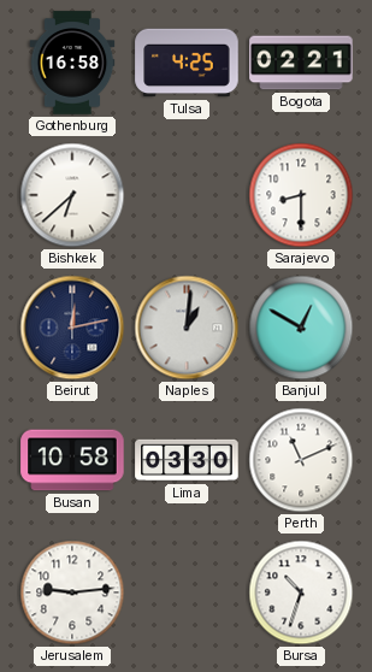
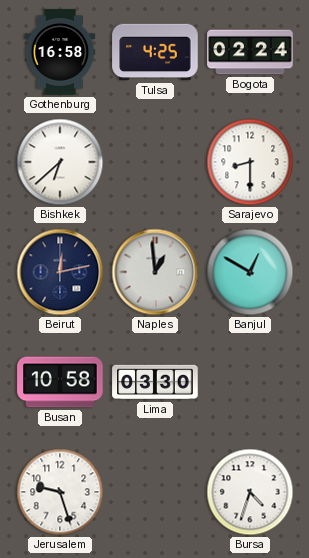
Bogota: 02:21 -> 02:24 (250, 52)
Naples: 1:01 -> 12:59 (155, 272)
Perth: 11:11 -> none (301, 460)
Jerusalem: 9:14 -> 9:27 (60, 492)
Bursa: 10:33 -> 4:33 (250, 492)
